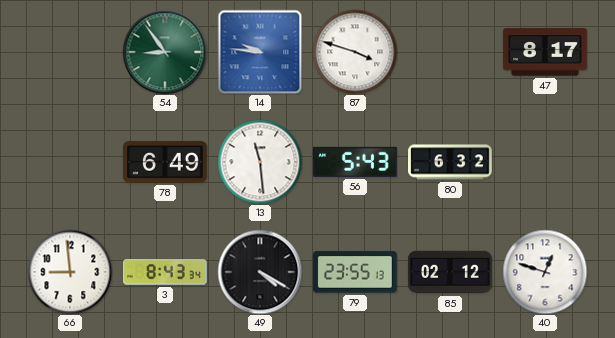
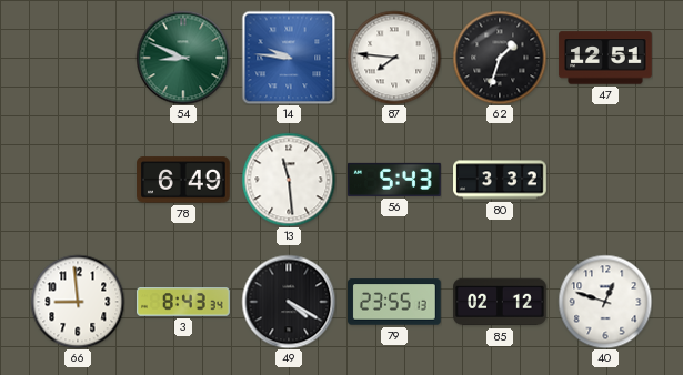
54: 8:54 -> 8:49 (183, 58)
87: 3:48 -> 7:46 (394, 58)
62: none -> 1:33 (500, 58)
47: 8:17 -> 12:51 (605, 58)
80: 6:32 -> 3:32 (500, 180)
